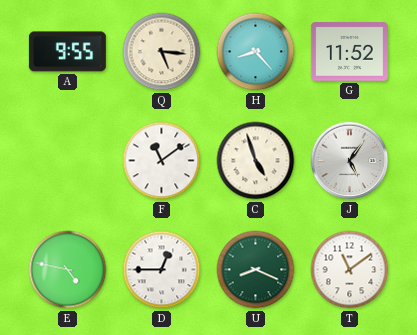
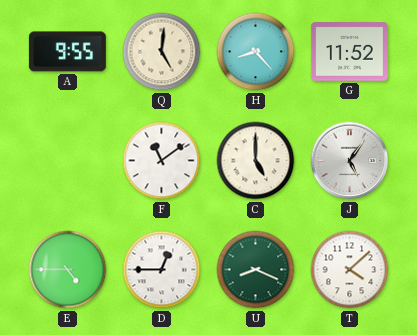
Q: 5:16 -> 5:01 (162, 52)
C: 4:57 -> 5:00 (256, 161)
E: 4:47 -> 4:45 (68, 270)
T: 11:09 -> 4:08 (350, 270)
